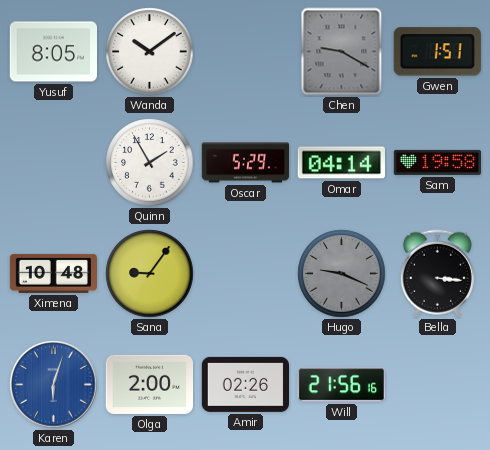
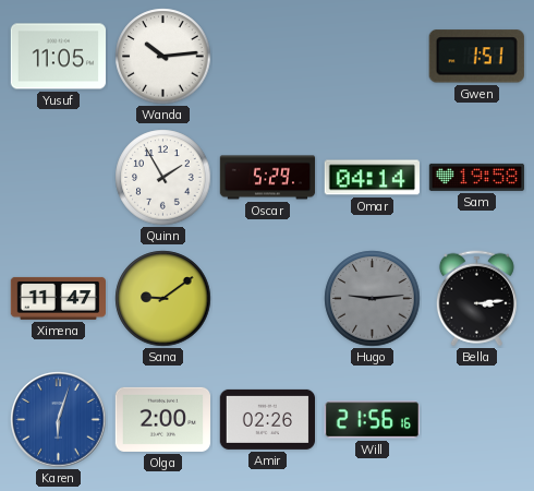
Yusuf: 8:05 -> 11:05 (59, 57)
Wanda: 10:09 -> 10:14 (163, 57)
Chen: 9:20 -> none (342, 52)
Ximena: 10:48 -> 11:47 (58, 298)
Sana: 9:06 -> 9:09 (163, 299)
Hugo: 9:19 -> 9:14 (373, 299)
Bella: 3:16 -> 3:14 (476, 299)
